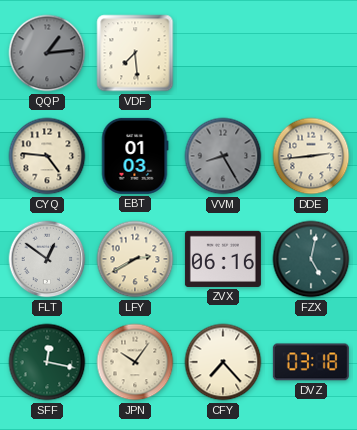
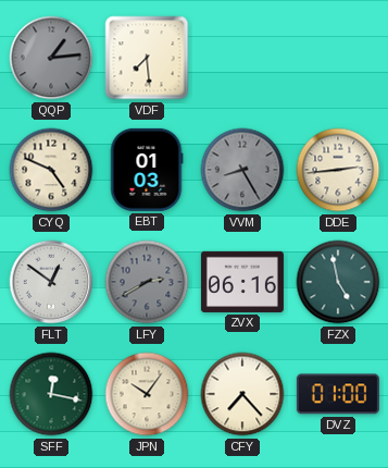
CYQ: 4:46 -> 4:49 (51, 170)
LFY dial: cream -> grey (147, 282)
FZX: 5:02 -> 4:58 (338, 282)
DVZ: 03:18 -> 01:00 (338, 394)
